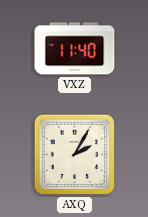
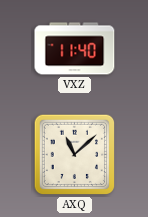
AXQ: 2:05 -> 11:08 (75, 155)
